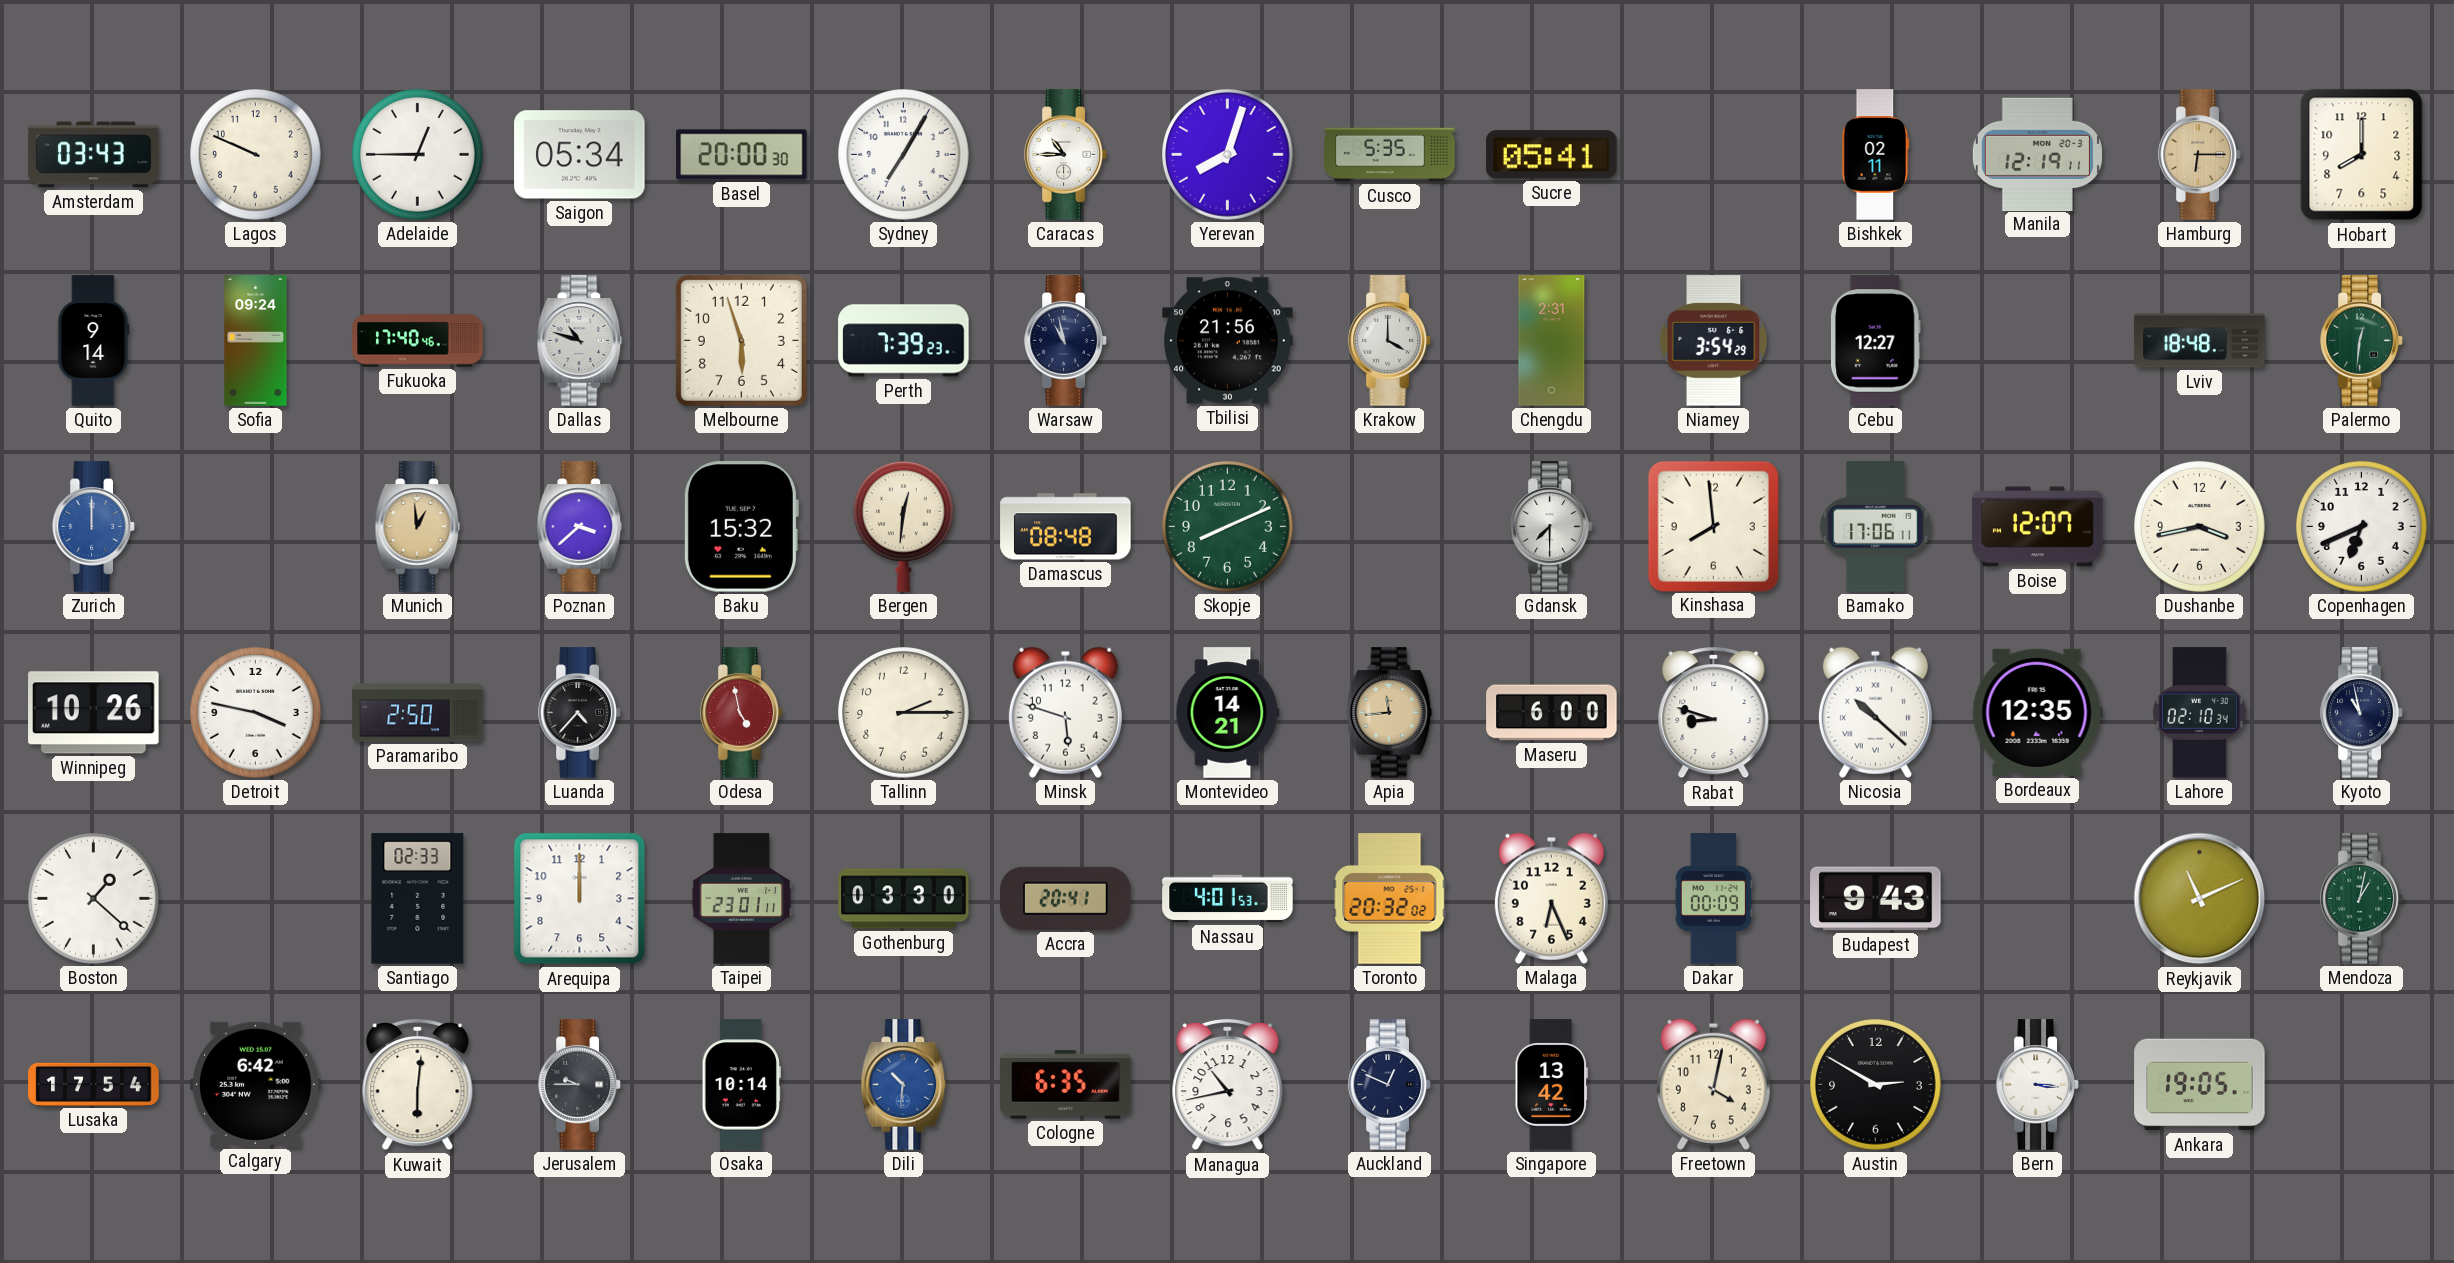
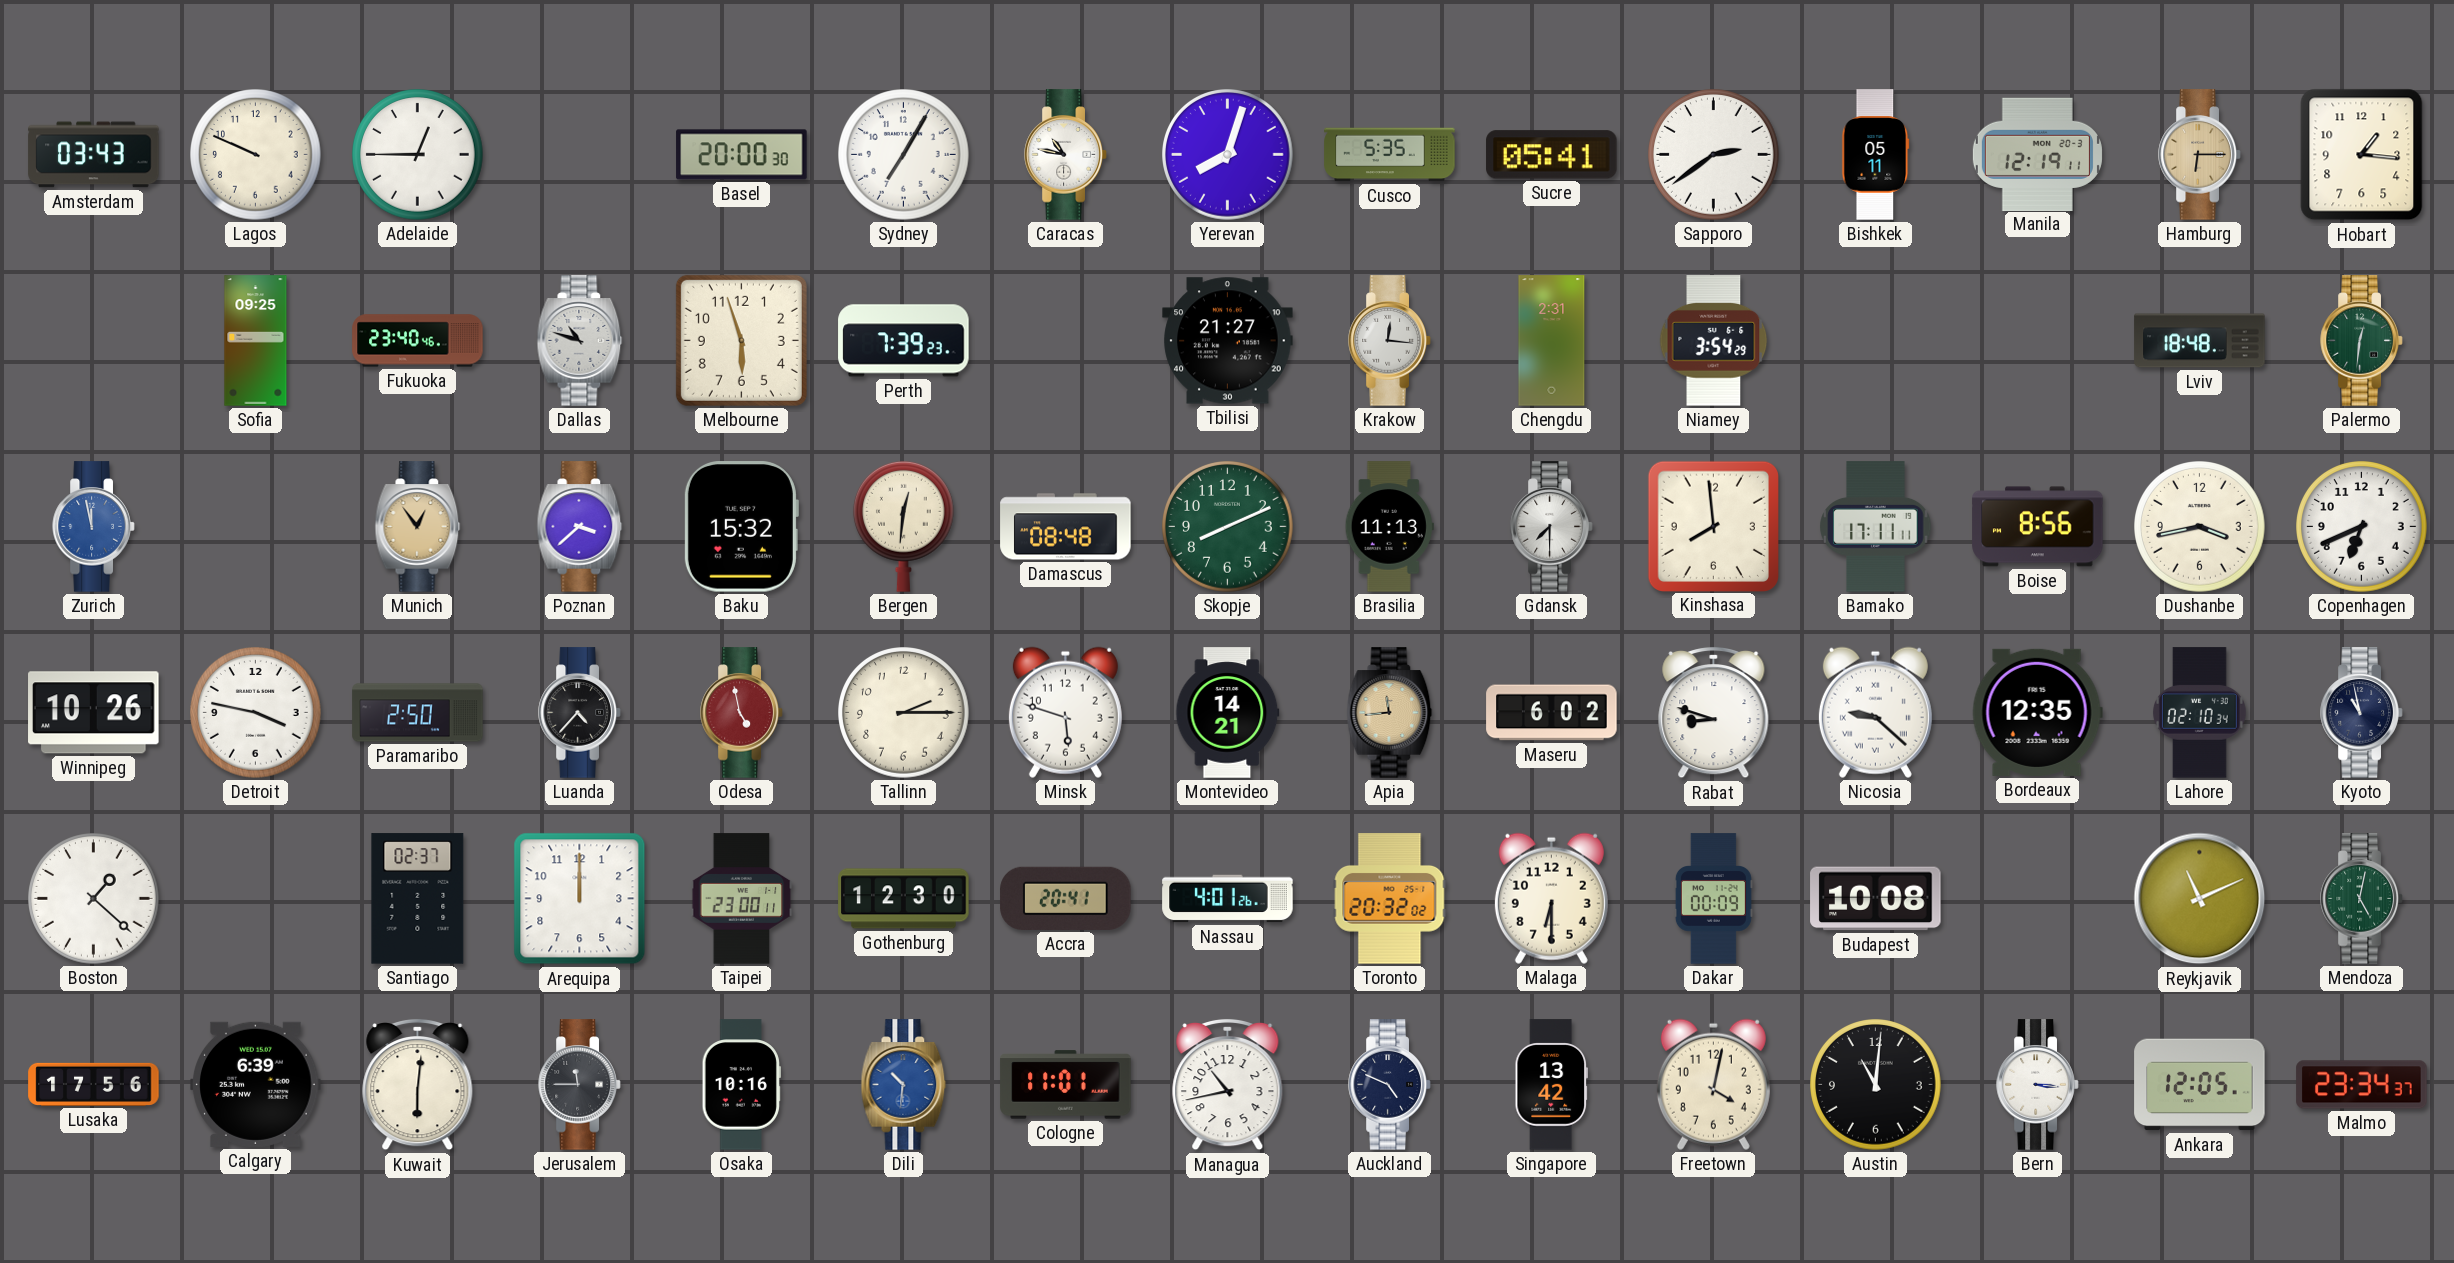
Saigon: 05:34 -> none (580, 155)
Caracas: 10:45 -> 10:47 (1066, 155)
Sapporo: none -> 2:39 (1714, 155)
Bishkek: 02:11 -> 05:11 (1876, 155)
Hobart: 8:00 -> 1:16 (2362, 155)
Quito: 9:14 -> none (94, 341)
Sofia: 09:24 -> 09:25 (256, 341)
Fukuoka: 17:40 -> 23:40 (418, 341)
Warsaw: 10:58 -> none (1066, 341)
Tbilisi: 21:56 -> 21:27 (1228, 341)
Krakow: 4:00 -> 12:16 (1390, 341)
Cebu: 12:27 -> none (1876, 341)
Zurich: 12:00 -> 11:58 (94, 527)
Munich: 12:59 -> 12:54 (418, 527)
Brasilia: none -> 11:13 (1389, 527)
Bamako: 17:06 -> 17:11 (1876, 527)
Boise: 12:07 -> 8:56 (2038, 527)
Maseru: 6:00 -> 6:02 (1552, 713)
Nicosia: 10:22 -> 9:22 (1875, 712)
Santiago: 02:33 -> 02:37 (418, 899)
Taipei: 23:01 -> 23:00 (742, 899)
Gothenburg: 03:30 -> 12:30 (904, 899)
Nassau: 4:01:53 -> 4:01:26 (1228, 899)
Malaga: 6:26 -> 6:30 (1551, 898)
Budapest: 9:43 -> 10:08 (1876, 899)
Mendoza: 1:02 -> 5:02 (2362, 899)
Lusaka: 17:54 -> 17:56 (94, 1084)
Calgary: 6:42 -> 6:39 (256, 1084)
Jerusalem: 9:45 -> 11:45 (580, 1085)
Osaka: 10:14 -> 10:16 (741, 1085)
Cologne: 6:35 -> 11:01 (1066, 1085)
Auckland: 12:49 -> 4:49 (1390, 1085)
Austin: 2:50 -> 11:01 (1876, 1085)
Ankara: 19:05 -> 12:05 (2200, 1085)
Malmo: none -> 23:34 (2362, 1085)
